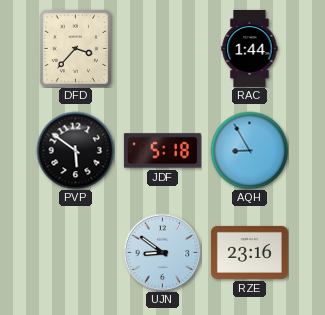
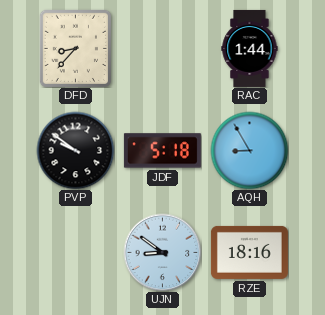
DFD: 3:37 -> 8:37 (75, 48)
PVP: 5:51 -> 9:51 (75, 150)
RZE: 23:16 -> 18:16 (249, 252)
